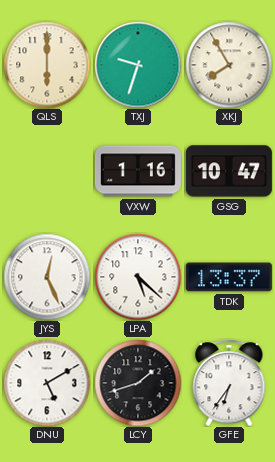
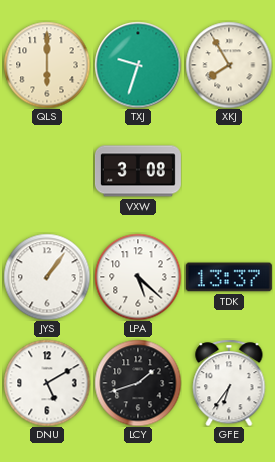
VXW: 1:16 -> 3:08 (138, 171)
GSG: 10:47 -> none (229, 171)
JYS: 12:26 -> 1:06 (47, 277)
